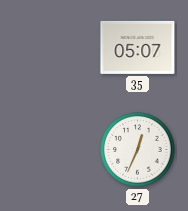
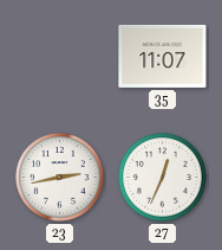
35: 05:07 -> 11:07 (163, 56)
23: none -> 2:43 (60, 178)
